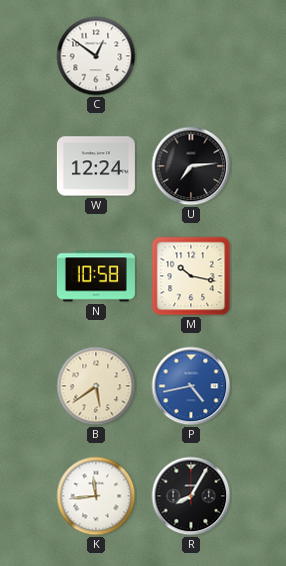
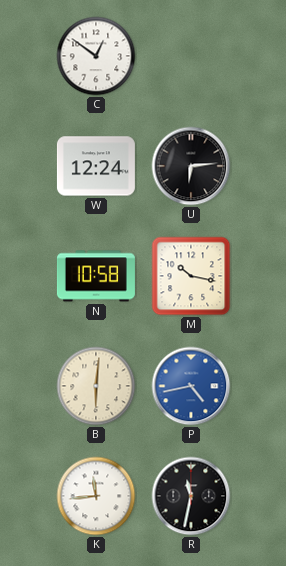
U: 7:14 -> 6:14 (191, 166)
B: 5:39 -> 6:01 (96, 386)
R: 8:05 -> 11:32 (191, 496)
